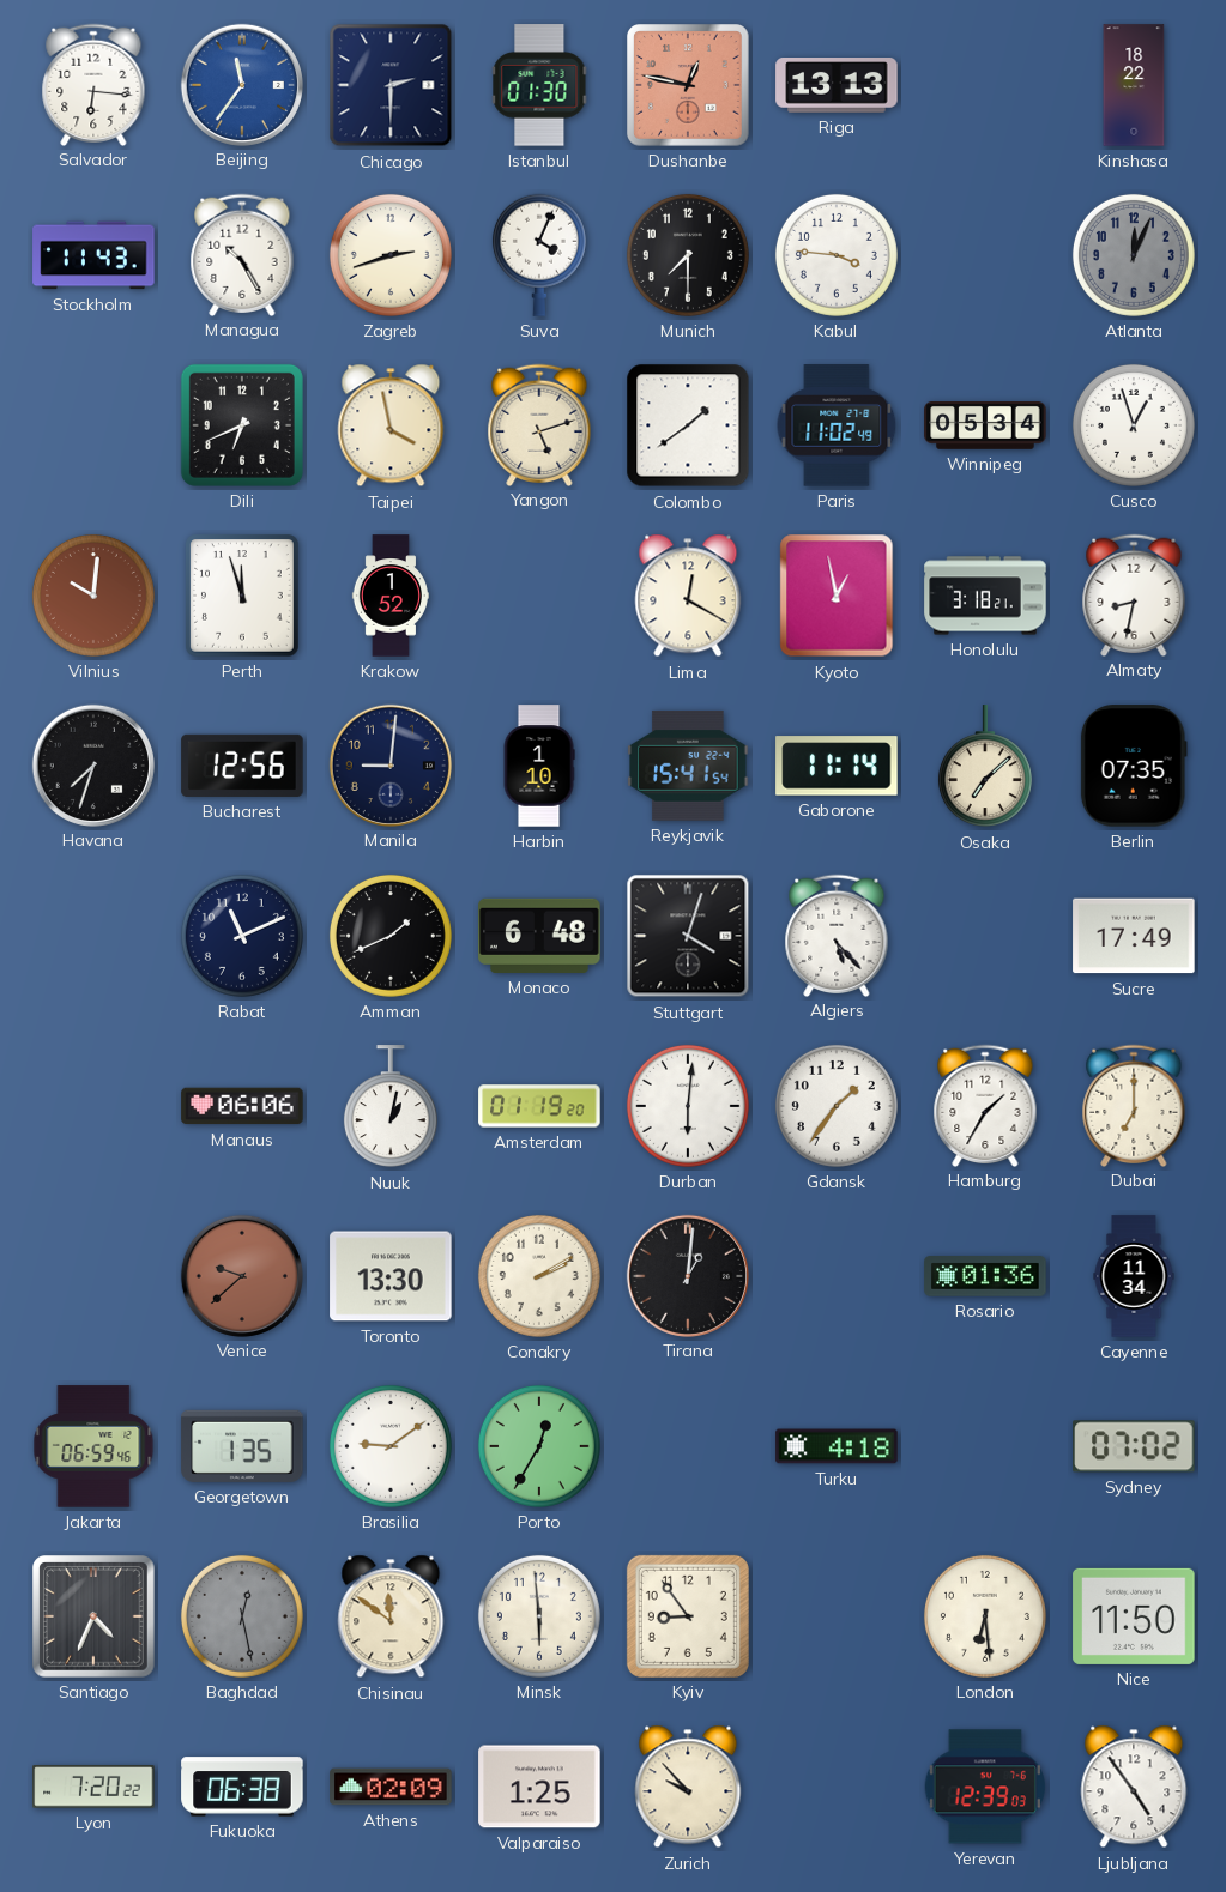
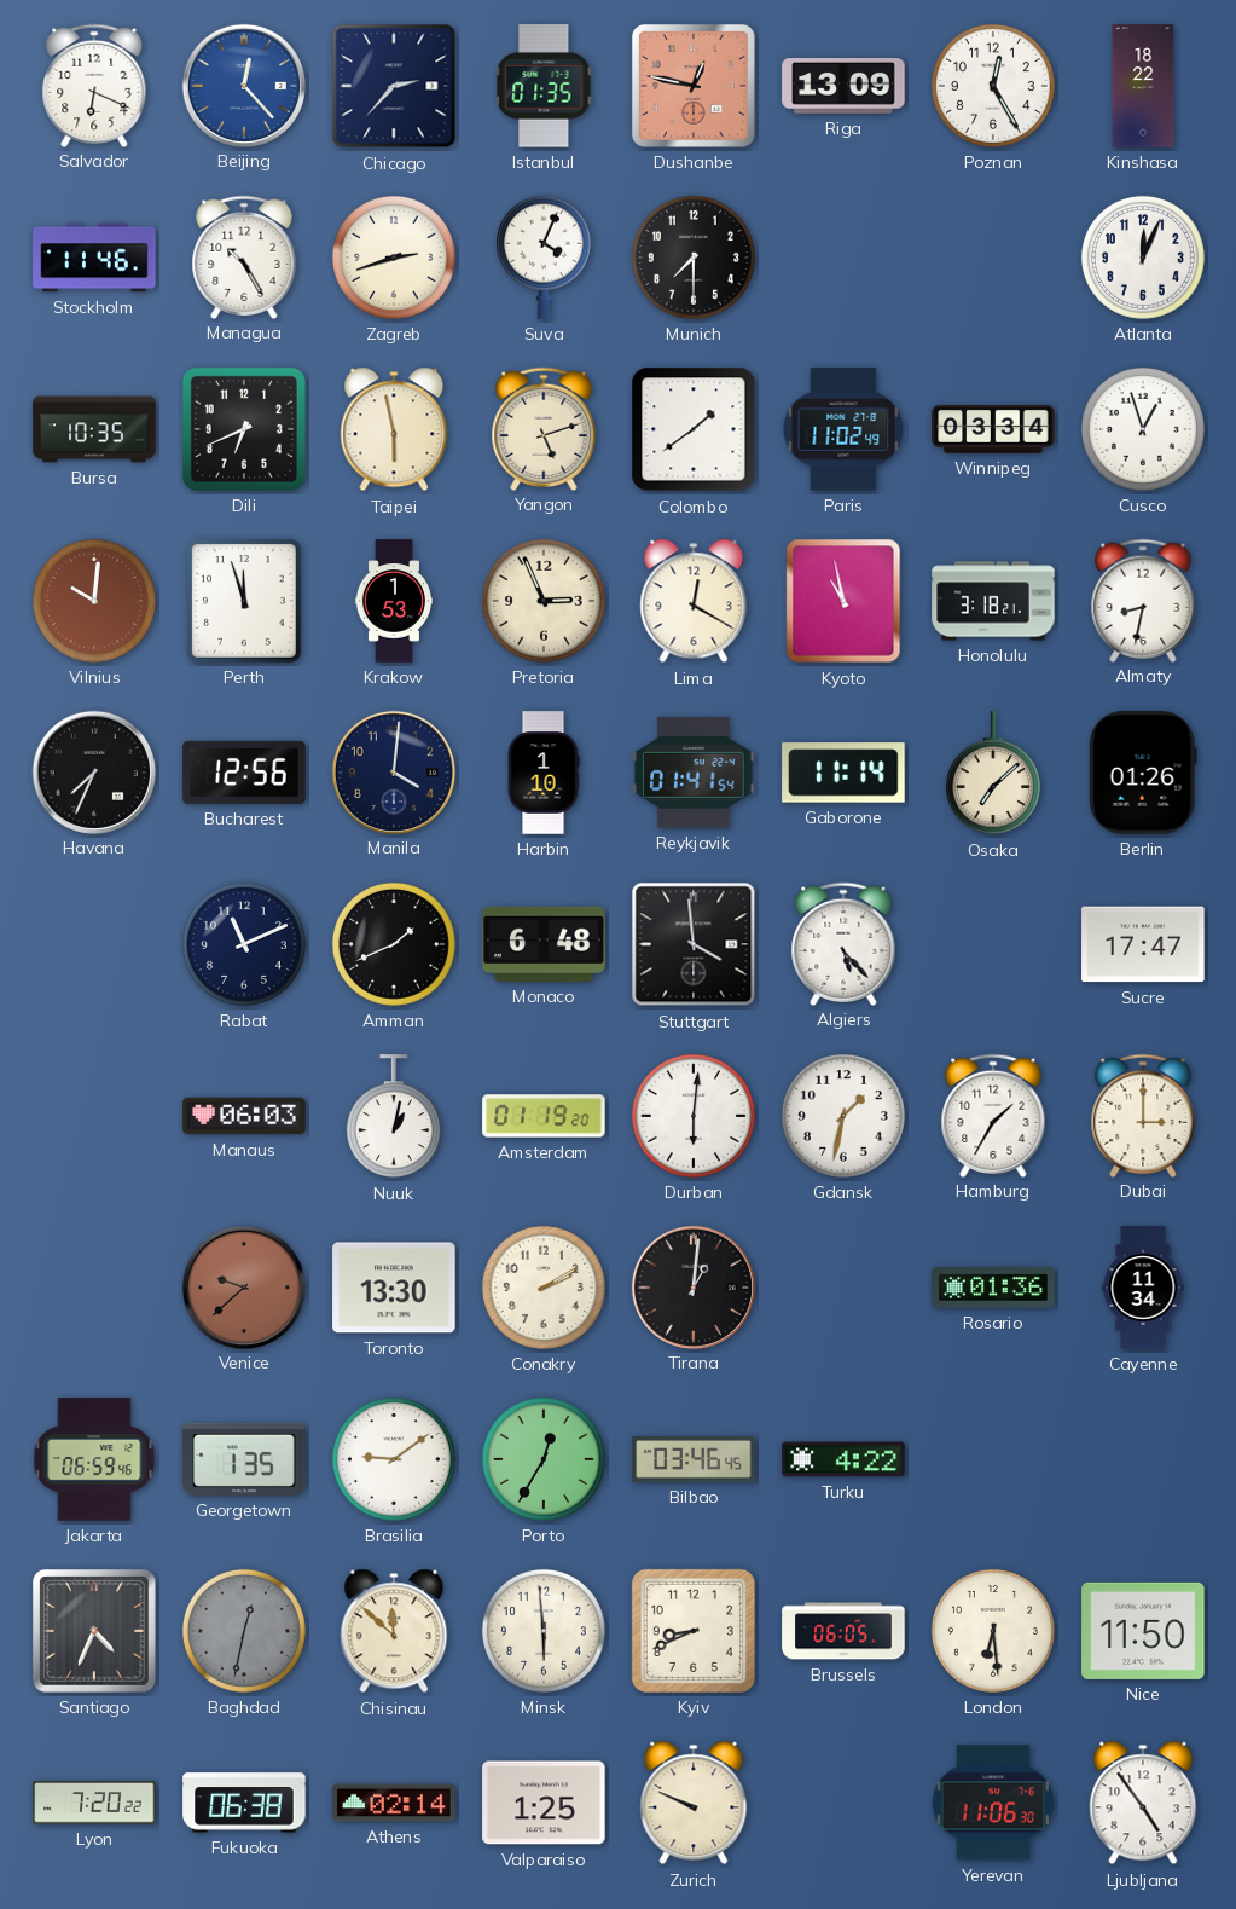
Salvador: 6:16 -> 6:19 (94, 85)
Beijing: 11:36 -> 12:23 (243, 85)
Chicago: 2:30 -> 2:37 (394, 86)
Istanbul: 01:30 -> 01:35 (544, 86)
Riga: 13:13 -> 13:09 (843, 87)
Poznan: none -> 12:25 (993, 86)
Stockholm: 11:43 -> 11:46 (94, 258)
Kabul: 3:46 -> none (837, 255)
Atlanta dial: grey -> white (1143, 258)
Bursa: none -> 10:35 (94, 429)
Taipei: 3:58 -> 5:58 (394, 429)
Winnipeg: 05:34 -> 03:34 (993, 430)
Krakow: 1:52 -> 1:53 (393, 601)
Pretoria: none -> 2:56 (544, 601)
Kyoto: 12:58 -> 10:58 (843, 601)
Havana: 7:33 -> 7:34 (93, 771)
Manila: 9:01 -> 4:01 (393, 771)
Reykjavik: 15:41 -> 01:41 (694, 773)
Berlin: 07:35 -> 01:26 (1143, 773)
Stuttgart: 4:03 -> 3:59 (694, 944)
Sucre: 17:49 -> 17:47 (1143, 944)
Manaus: 06:06 -> 06:03 (244, 1116)
Gdansk: 1:36 -> 1:32 (843, 1116)
Dubai: 7:00 -> 3:00 (1143, 1115)
Bilbao: none -> 03:46 (694, 1460)
Turku: 4:18 -> 4:22 (843, 1459)
Sydney: 07:02 -> none (1134, 1446)
Baghdad: 12:28 -> 12:32 (244, 1631)
Chisinau: 11:51 -> 11:52 (394, 1631)
Kyiv: 8:54 -> 8:41 (694, 1631)
Brussels: none -> 06:05 (843, 1631)
Athens: 02:09 -> 02:14 (394, 1803)
Zurich: 9:53 -> 9:49 (694, 1803)
Yerevan: 12:39 -> 11:06 (992, 1803)
